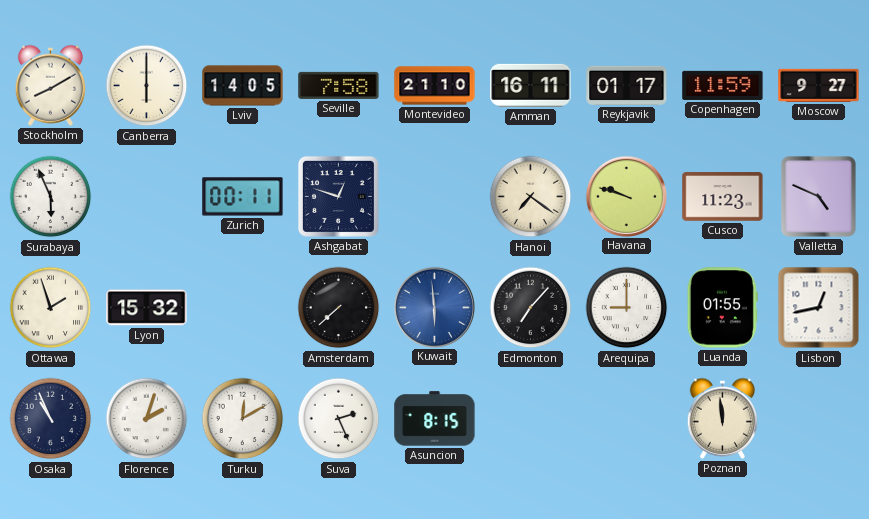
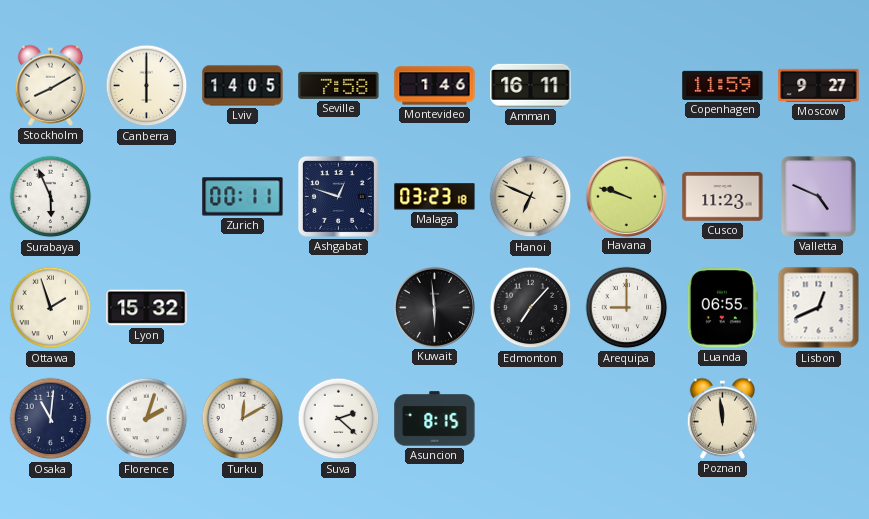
Montevideo: 21:10 -> 1:46 (435, 86)
Reykjavik: 01:17 -> none (627, 85)
Malaga: none -> 03:23 (435, 197)
Hanoi: 7:21 -> 6:49 (531, 197)
Amsterdam: 7:38 -> none (339, 308)
Kuwait dial: blue -> black (434, 307)
Luanda: 01:55 -> 06:55 (722, 308)
Lisbon: 12:43 -> 12:41 (819, 308)
Osaka: 10:56 -> 11:01 (51, 419)
Suva: 2:26 -> 2:22 (339, 419)
